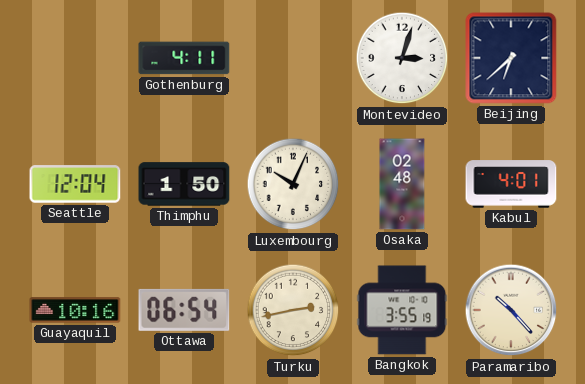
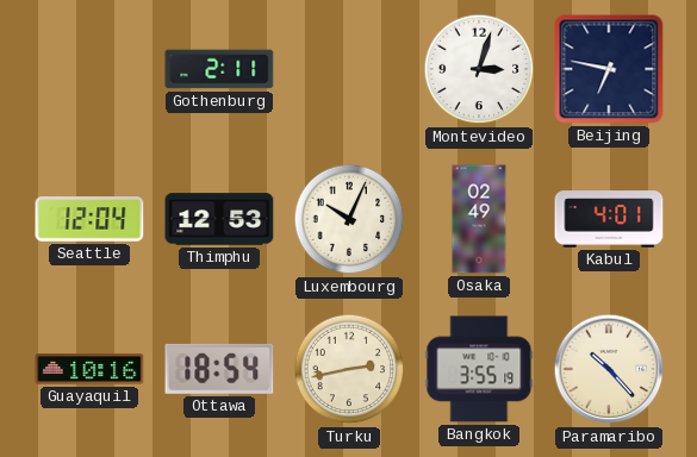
Gothenburg: 4:11 -> 2:11 (219, 69)
Beijing: 6:38 -> 6:47 (609, 69)
Thimphu: 1:50 -> 12:53 (219, 219)
Osaka: 02:48 -> 02:49 (479, 219)
Ottawa: 06:54 -> 18:54 (219, 369)
